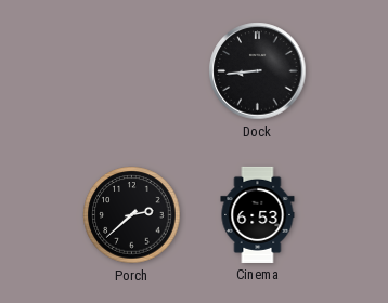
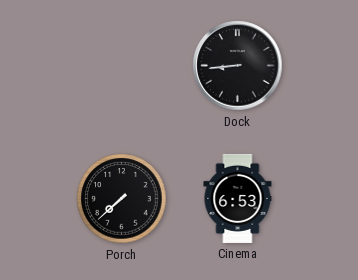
Porch: 2:38 -> 7:38 (122, 199)
